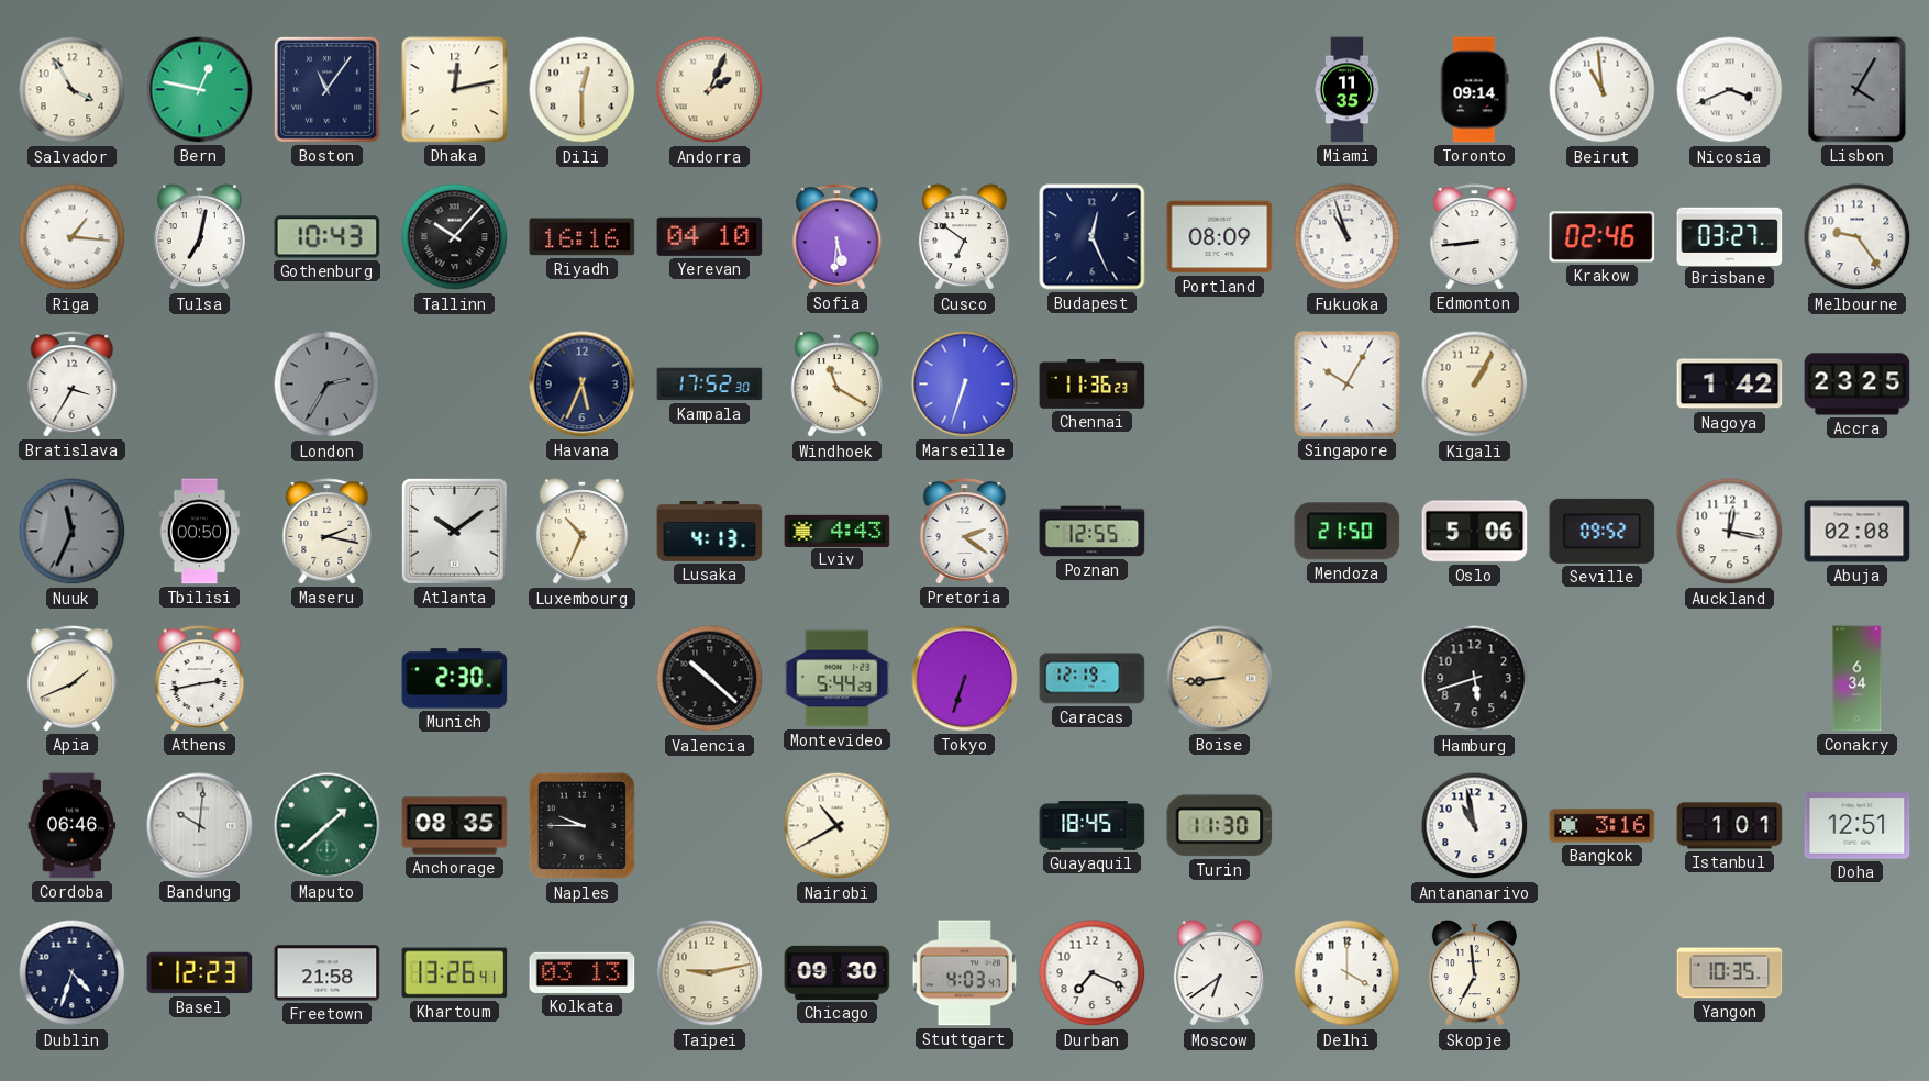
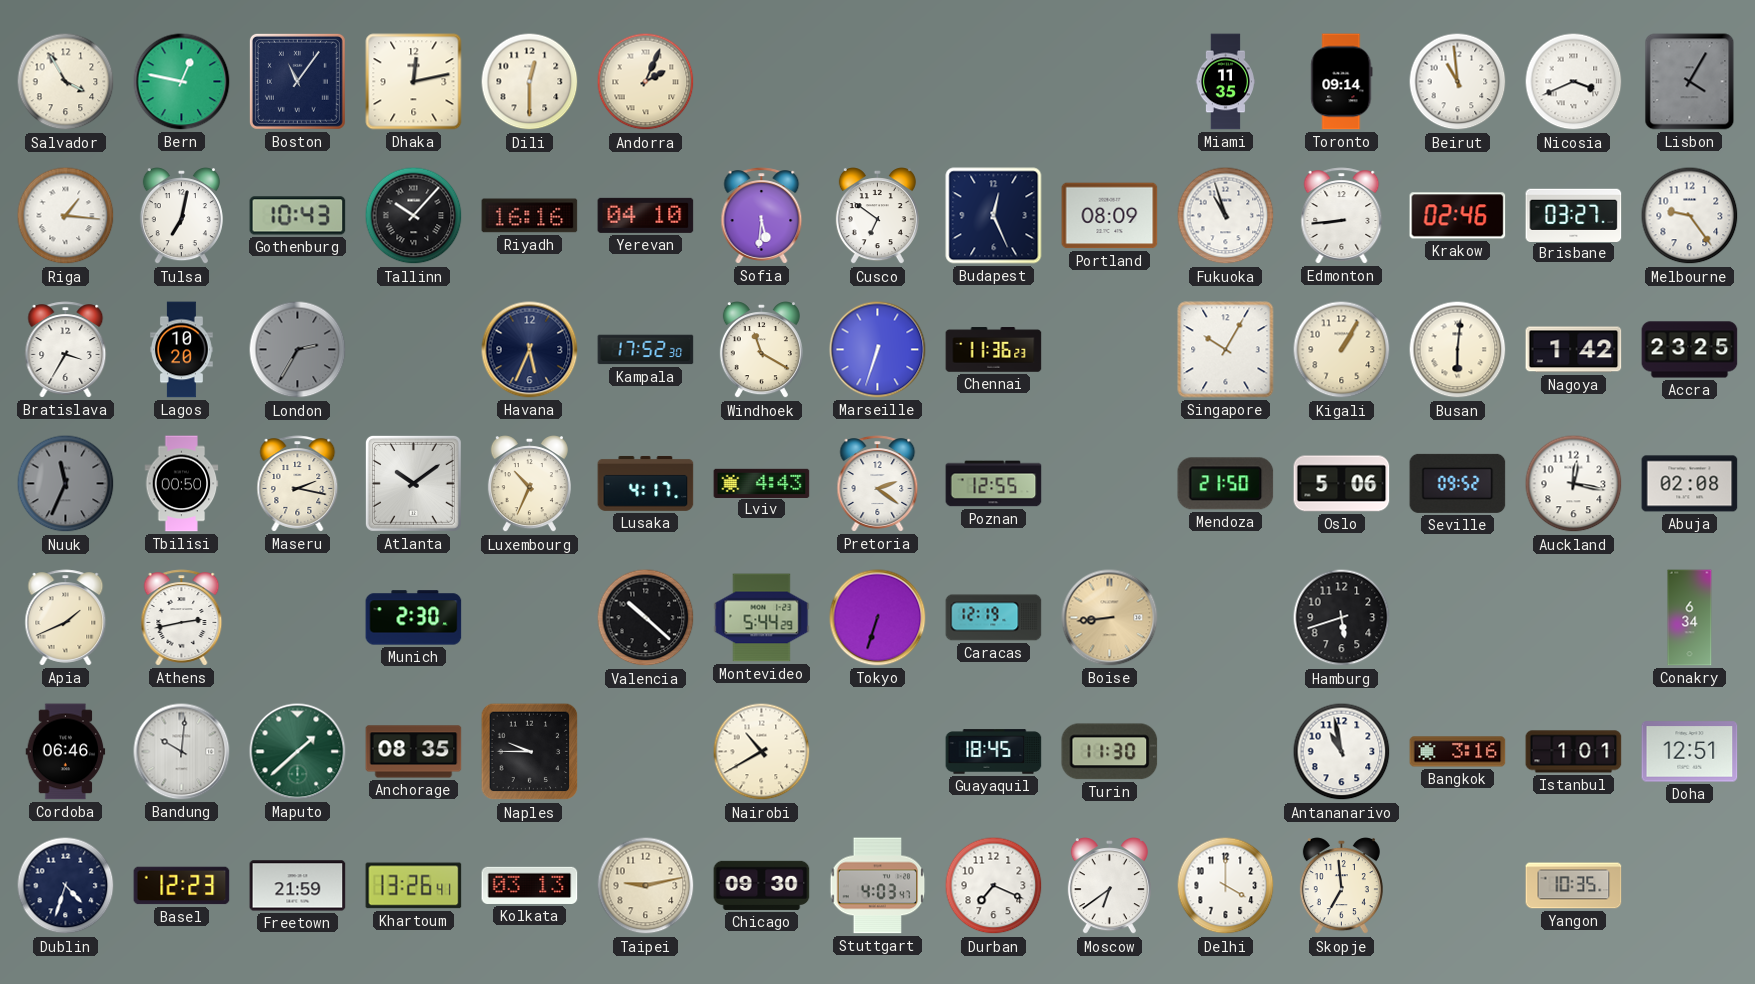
Lagos: none -> 10:20 (182, 350)
Busan: none -> 6:01 (1458, 350)
Lusaka: 4:13 -> 4:17 (646, 483)
Freetown: 21:58 -> 21:59 (298, 886)
